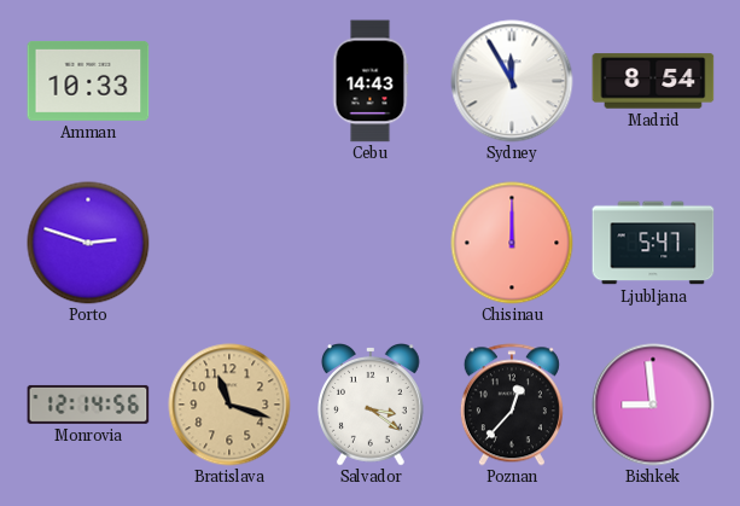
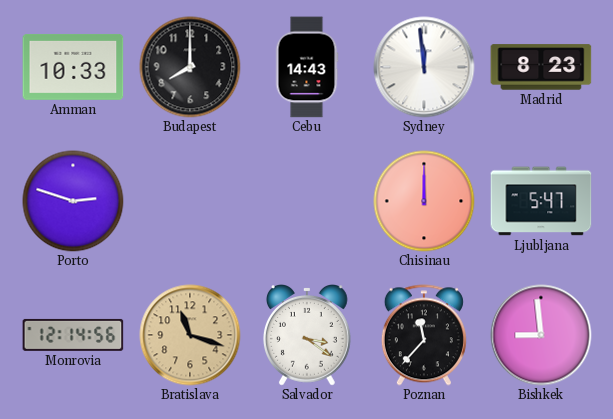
Budapest: none -> 8:00 (190, 67)
Sydney: 11:55 -> 11:59 (424, 67)
Madrid: 8:54 -> 8:23 (541, 67)
Poznan: 12:37 -> 11:37 (424, 335)
